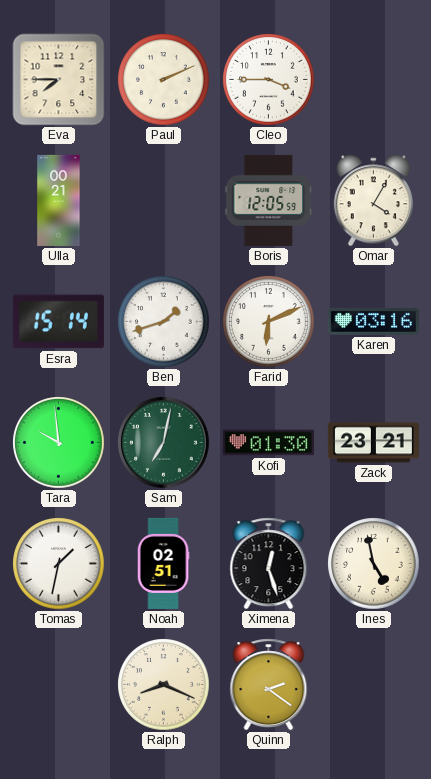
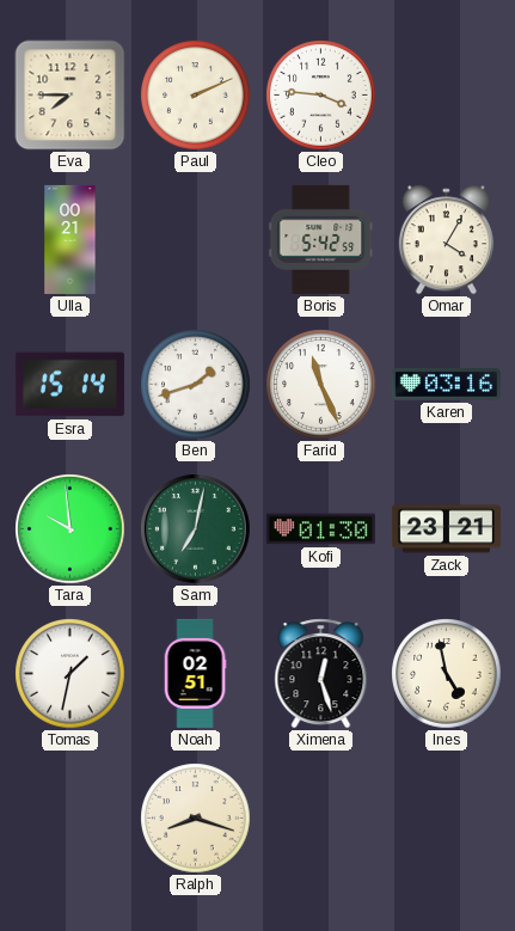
Cleo: 3:45 -> 3:46 (321, 96)
Boris: 12:05 -> 5:42 (321, 239)
Farid: 6:11 -> 11:26 (321, 385)
Ralph: 8:19 -> 8:18 (196, 819)
Quinn: 2:21 -> none (269, 685)
